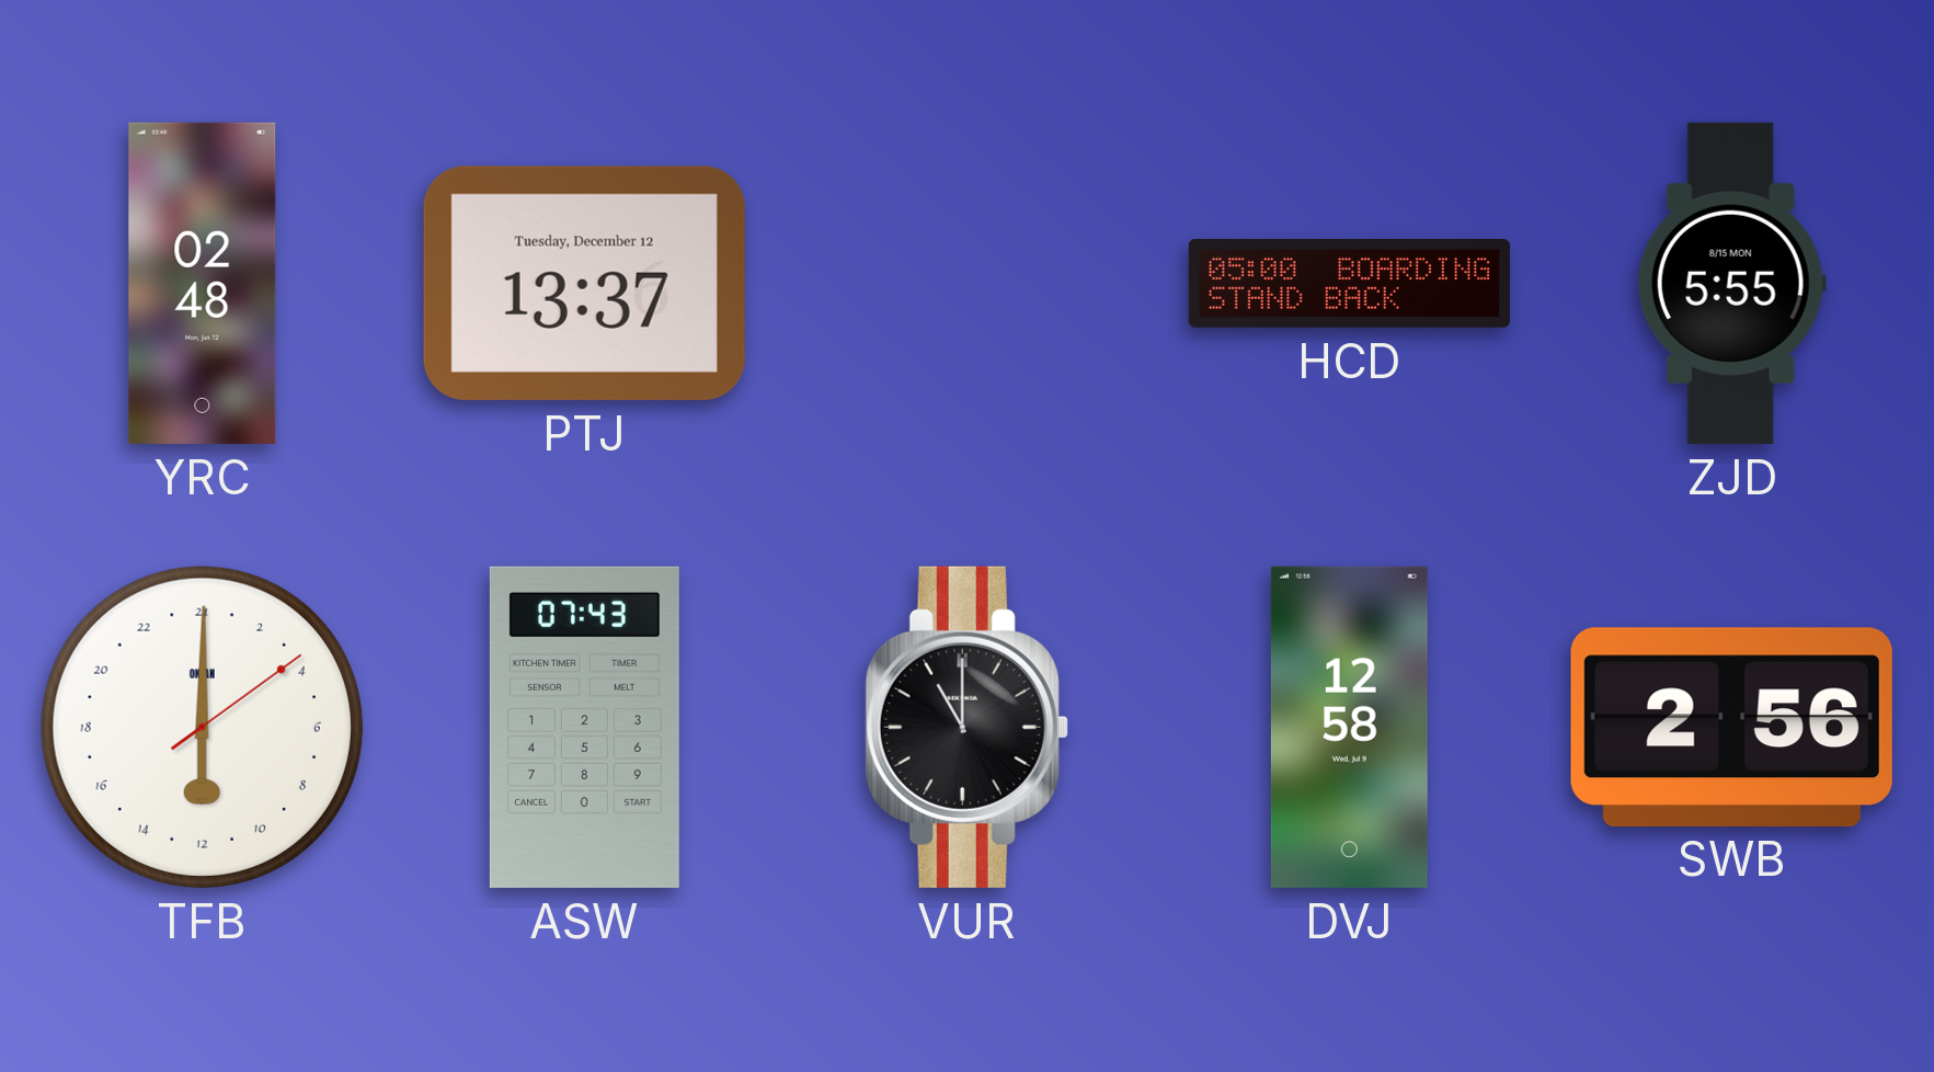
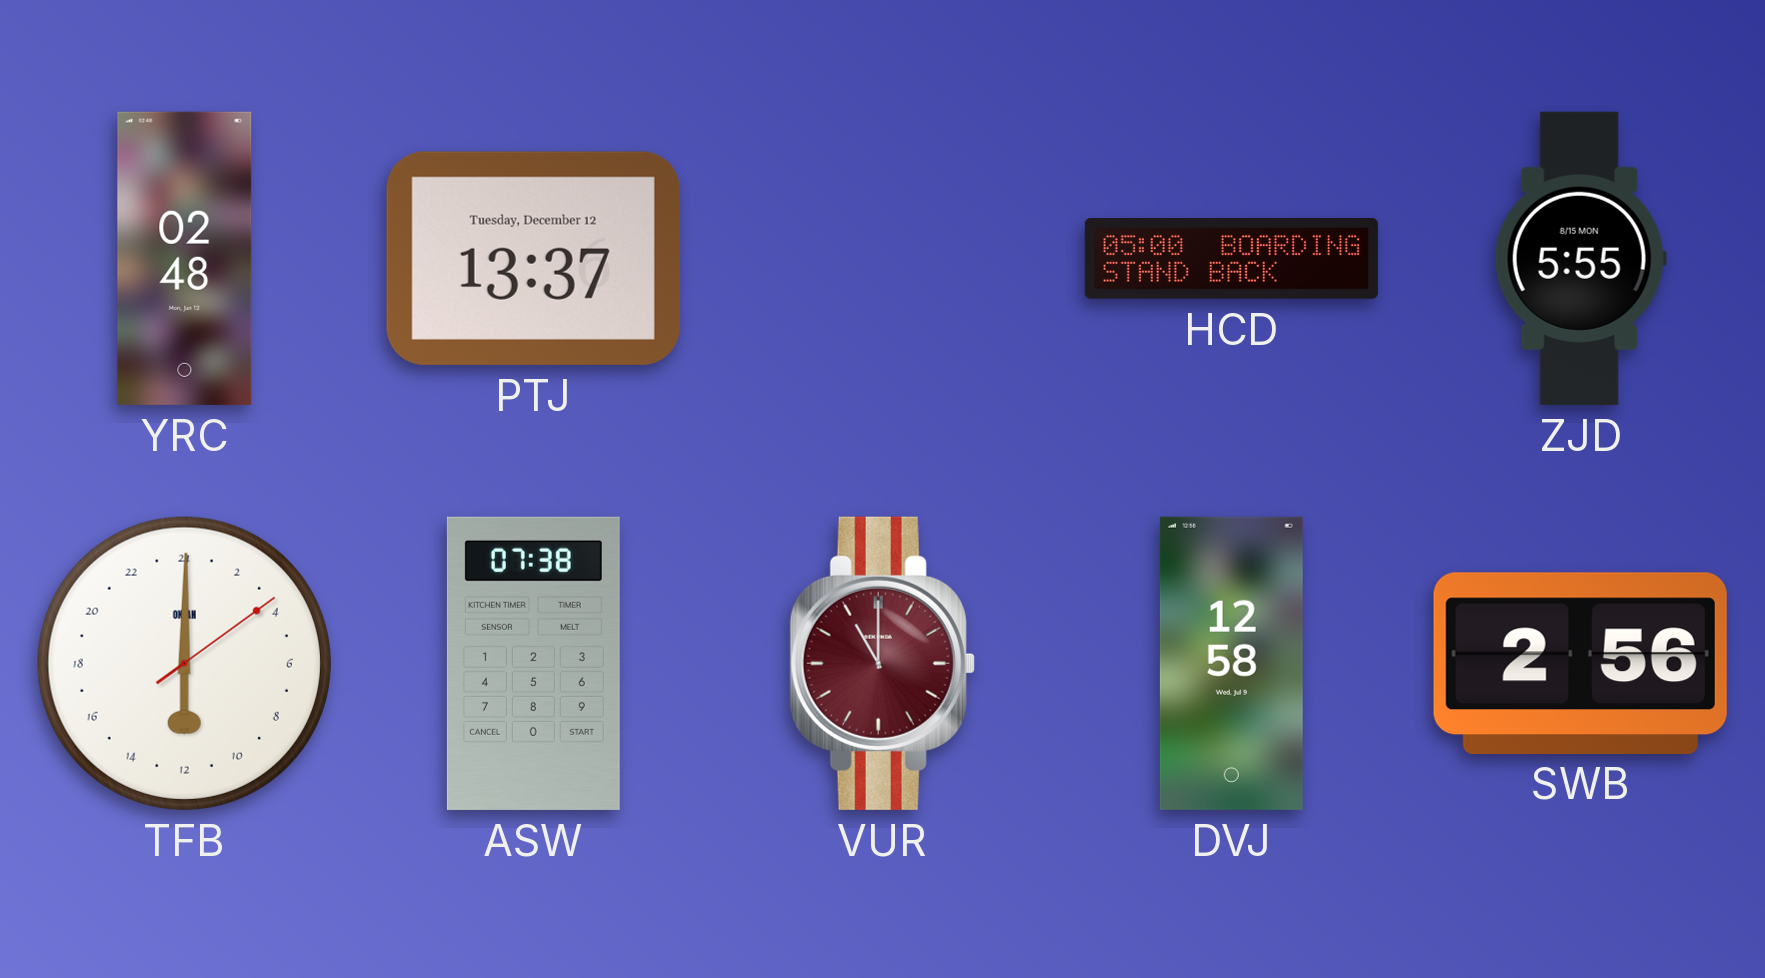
ASW: 07:43 -> 07:38 (533, 663)
VUR dial: black -> burgundy (882, 663)
